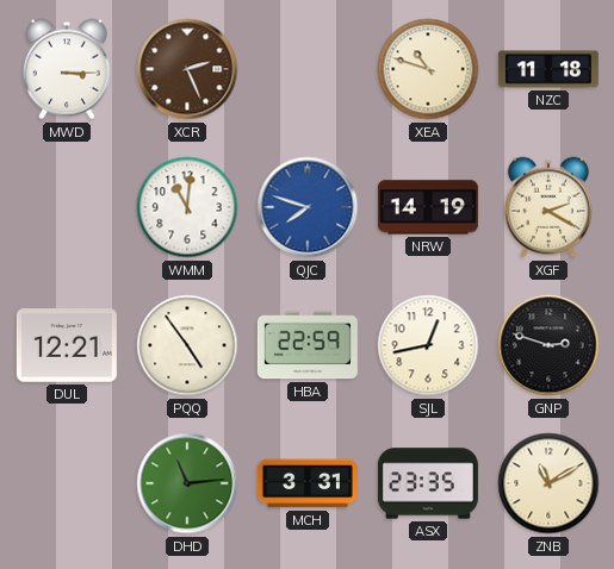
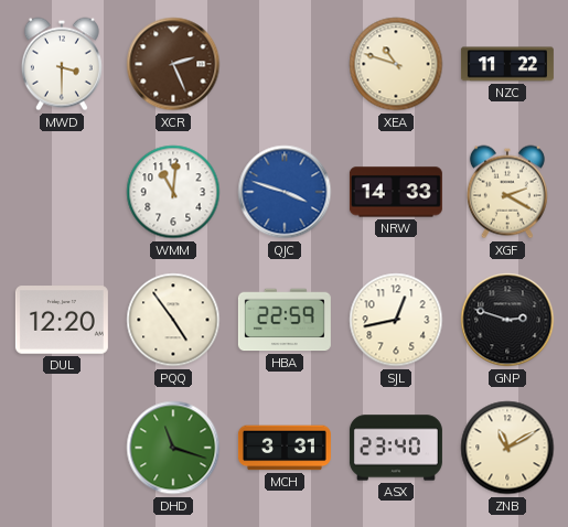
MWD: 3:15 -> 3:30 (62, 64)
NZC: 11:18 -> 11:22 (507, 64)
QJC: 7:48 -> 3:48 (285, 192)
NRW: 14:19 -> 14:33 (396, 192)
DUL: 12:21 -> 12:20 (62, 320)
DHD: 11:14 -> 11:18 (173, 448)
ASX: 23:35 -> 23:40 (396, 448)
